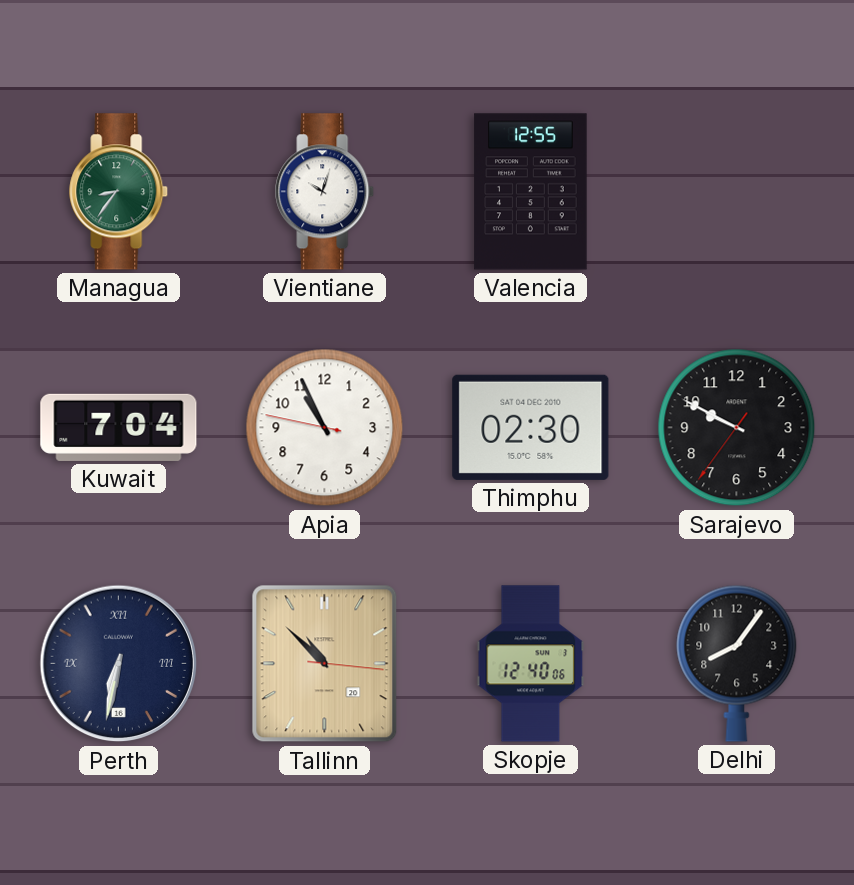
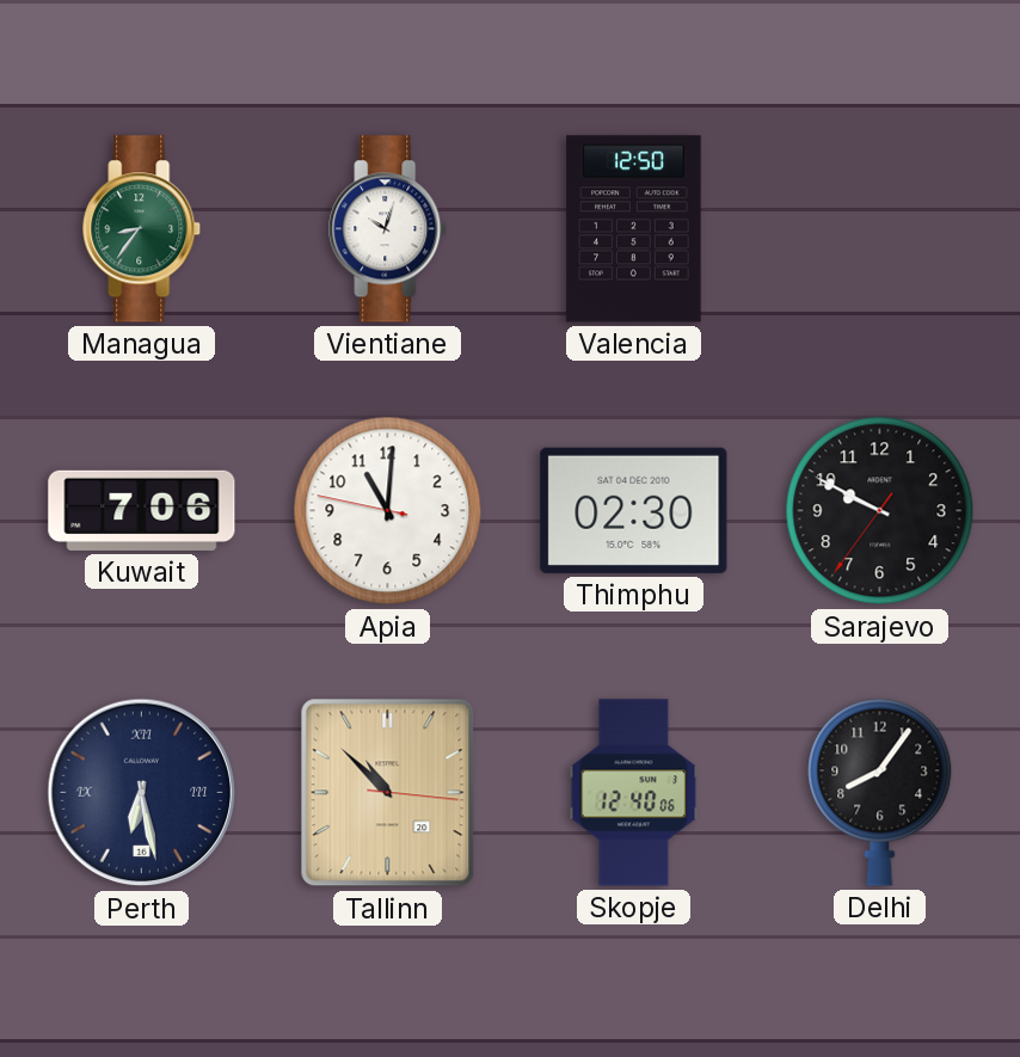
Valencia: 12:55 -> 12:50 (634, 229)
Kuwait: 7:04 -> 7:06 (142, 510)
Apia: 10:55 -> 11:00 (388, 511)
Perth: 6:32 -> 6:28 (142, 793)
